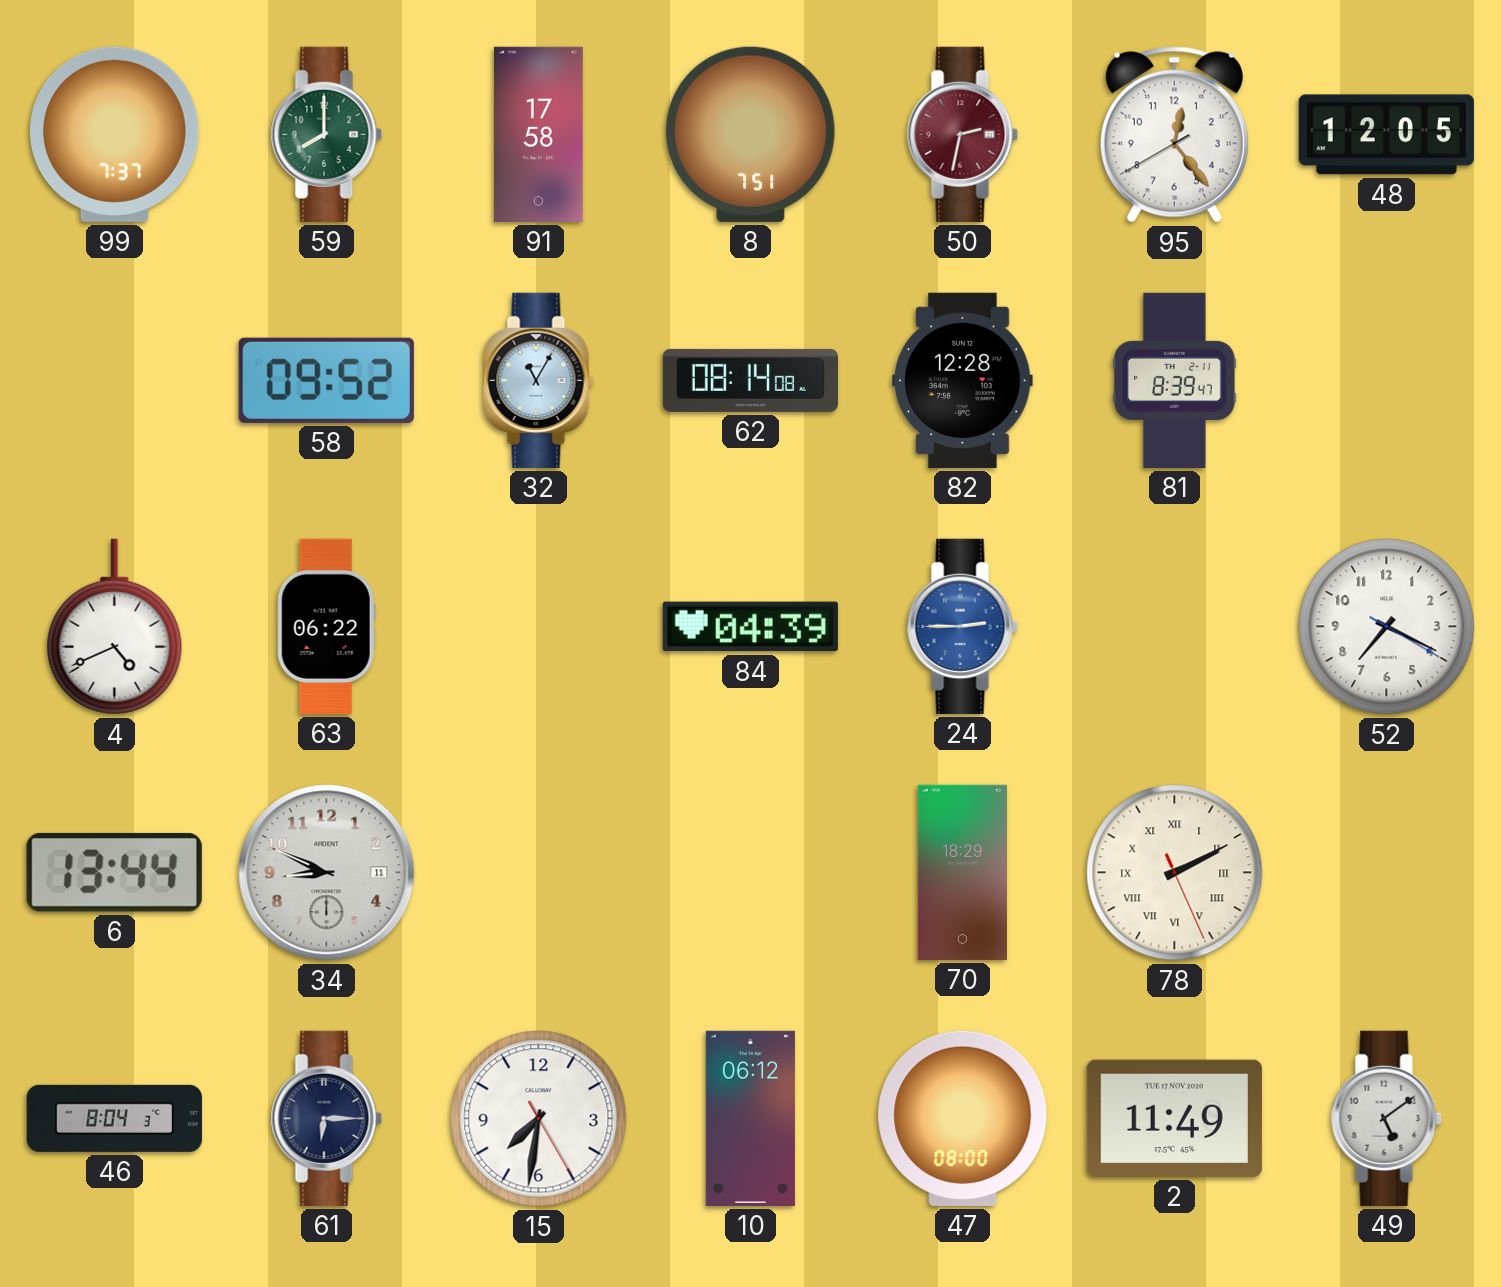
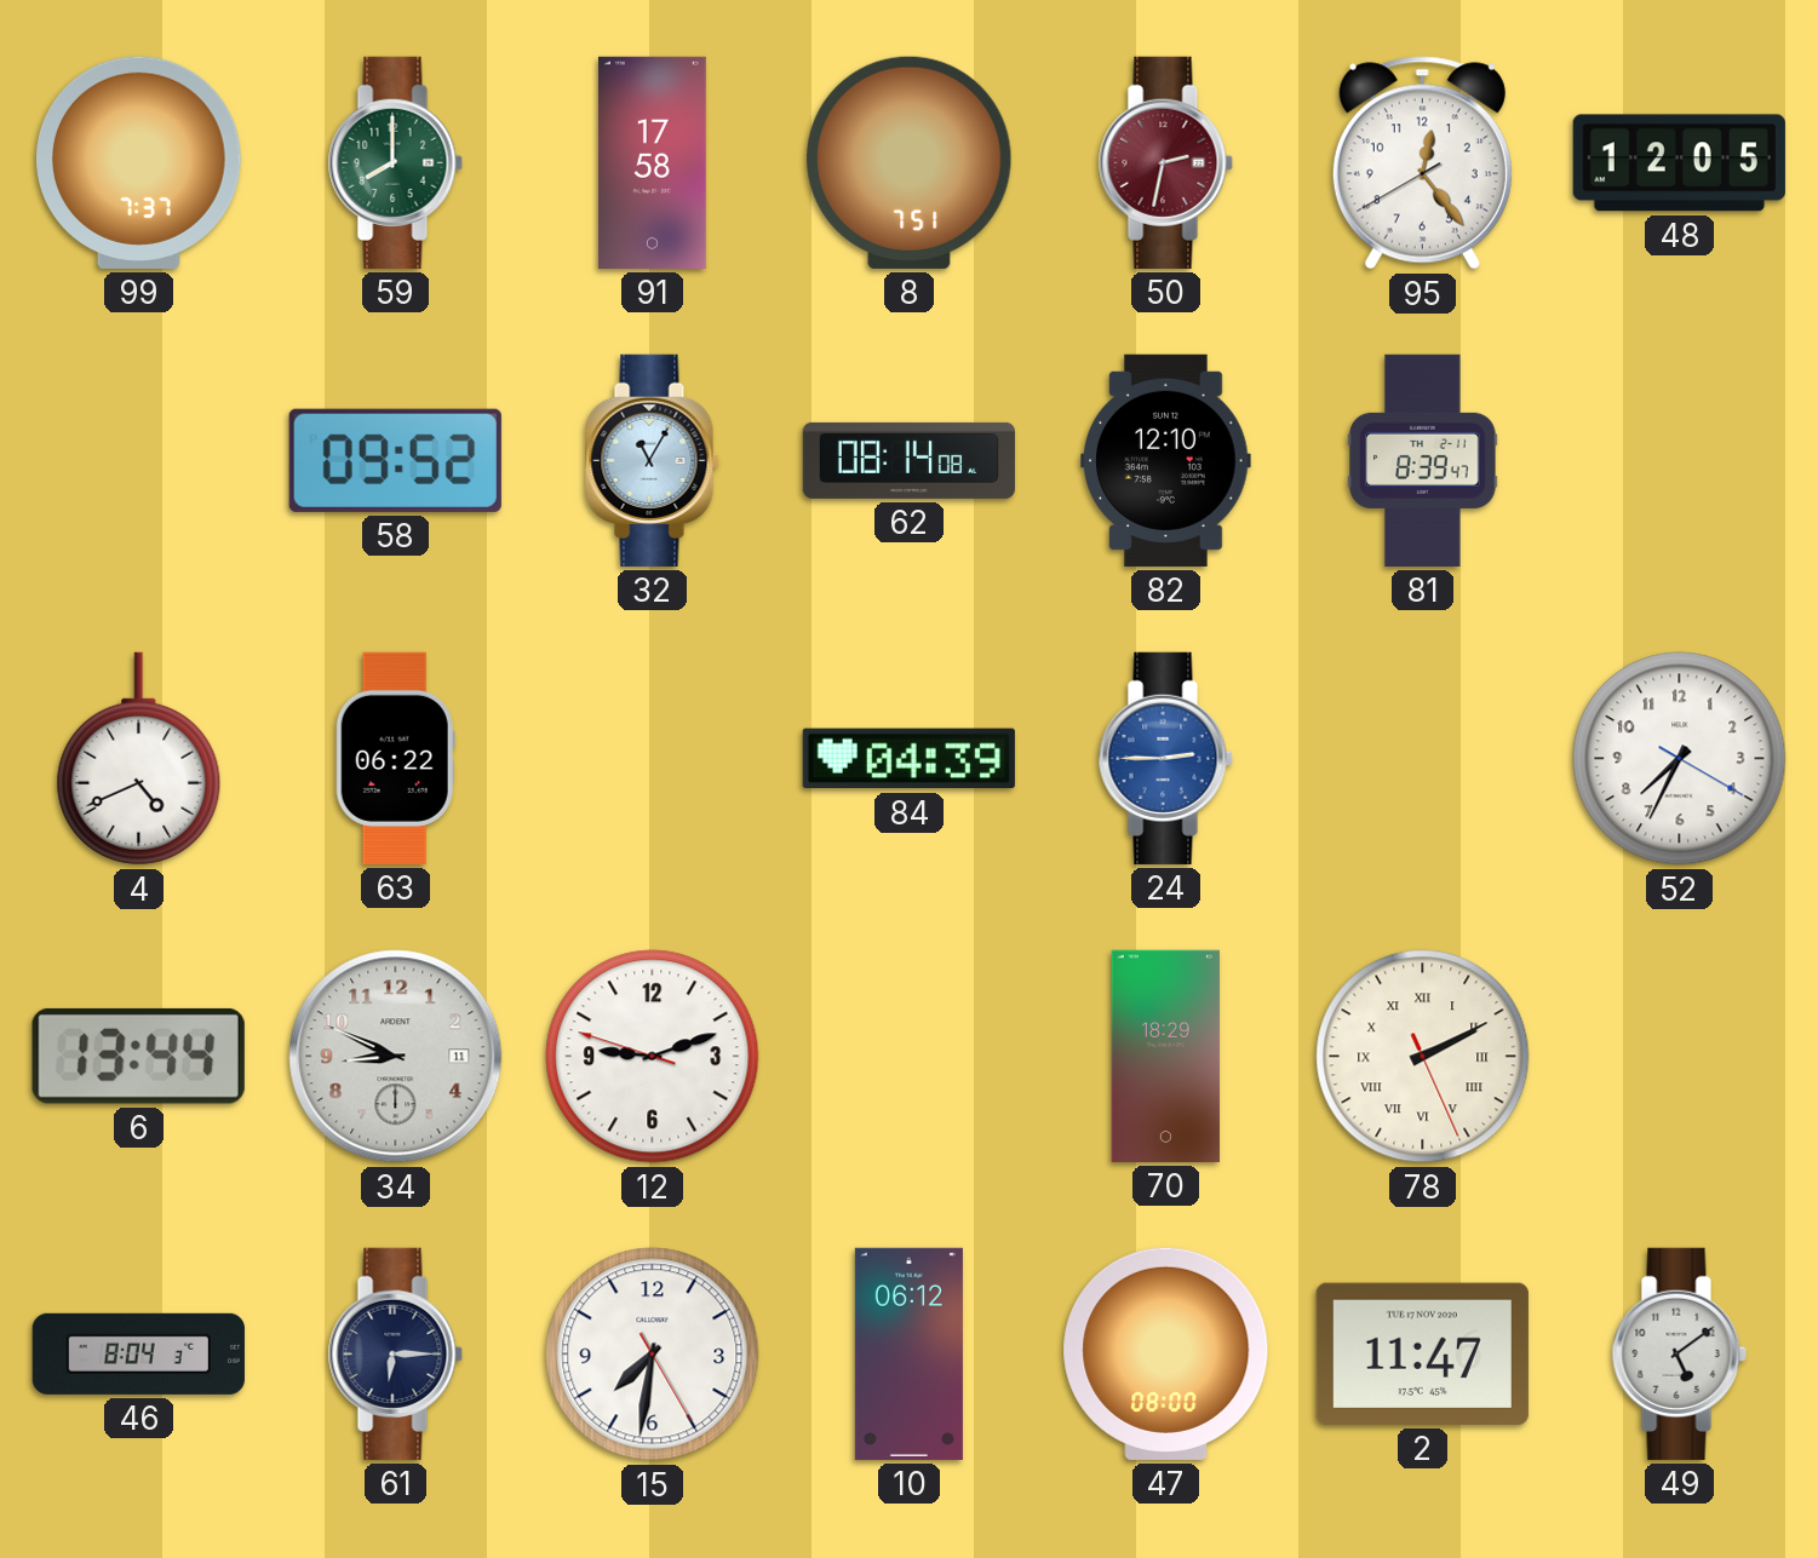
82: 12:28 -> 12:10 (1166, 460)
52: 7:19 -> 7:34 (1680, 759)
12: none -> 9:11 (653, 1057)
2: 11:49 -> 11:47 (1422, 1353)
